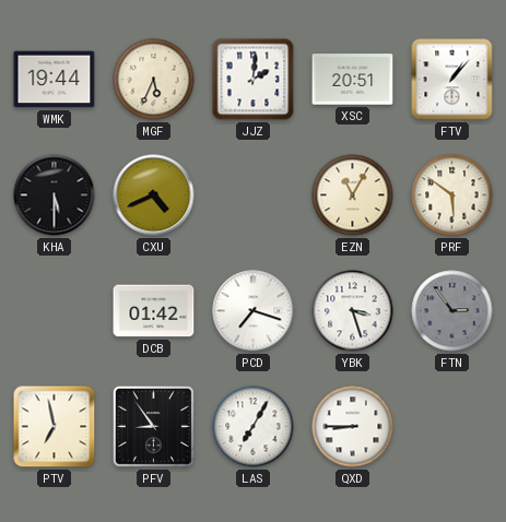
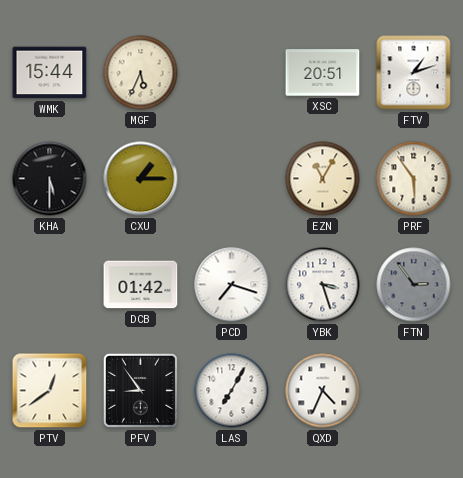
WMK: 19:44 -> 15:44 (50, 73)
JJZ: 2:01 -> none (254, 80)
FTV: 1:07 -> 1:12 (414, 73)
CXU: 4:41 -> 1:15 (141, 179)
PRF: 5:51 -> 5:54 (414, 179)
PTV: 6:58 -> 12:39 (50, 391)
QXD: 8:45 -> 4:34 (323, 391)
